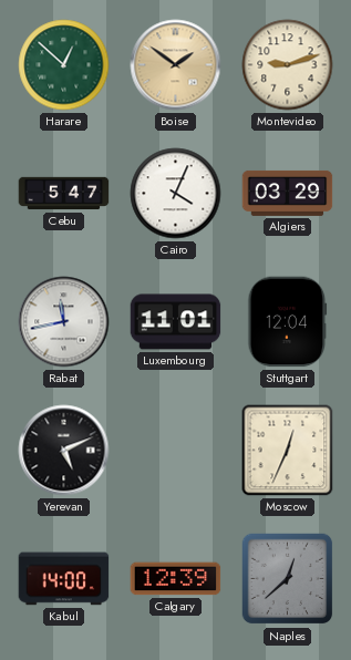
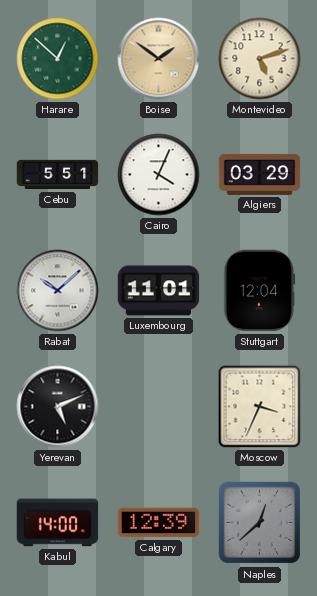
Montevideo: 9:12 -> 5:12 (260, 59)
Cebu: 5:47 -> 5:51 (58, 175)
Rabat: 11:43 -> 10:08 (58, 291)
Moscow: 12:34 -> 3:34 (260, 407)
